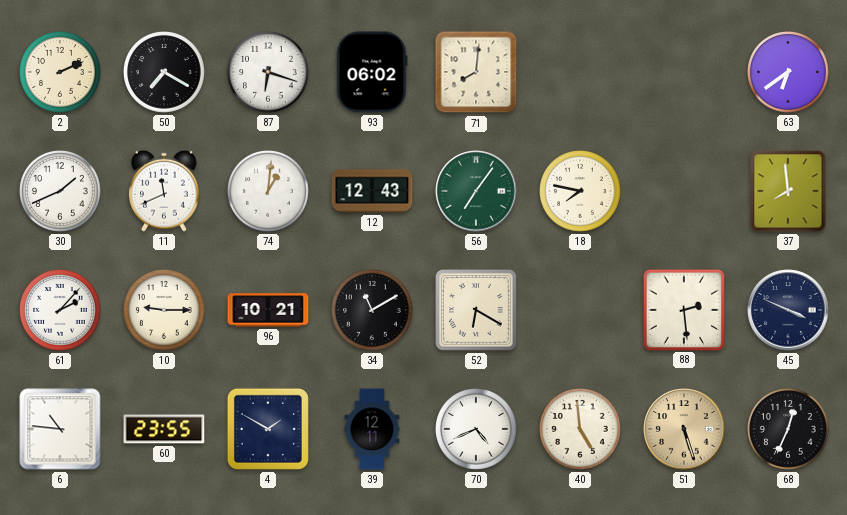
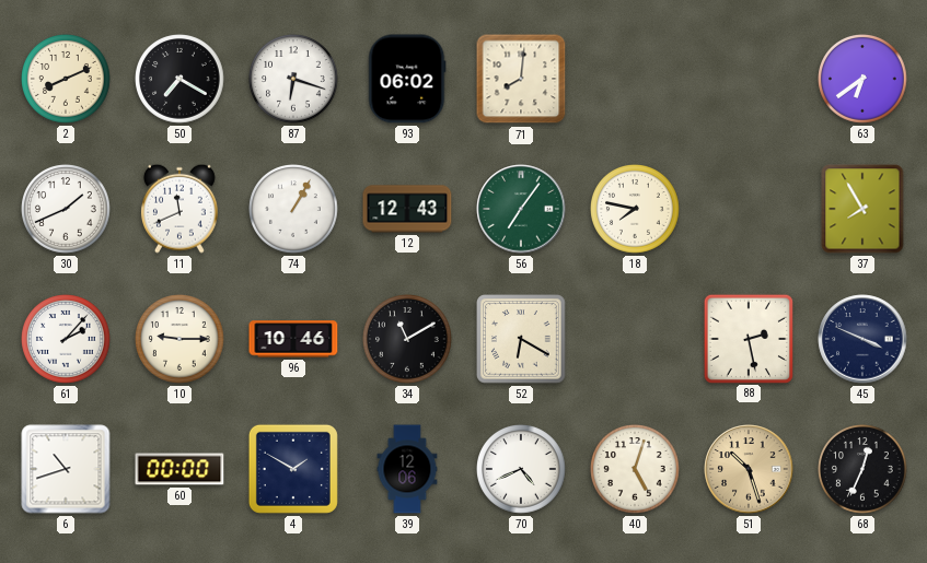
2: 2:11 -> 8:11 (67, 80)
74: 1:01 -> 1:05 (294, 210)
37: 7:59 -> 7:55 (862, 209)
96: 10:21 -> 10:46 (293, 339)
88: 2:29 -> 2:28 (748, 338)
6: 10:46 -> 10:42 (66, 469)
60: 23:55 -> 00:00 (179, 469)
39: 12:11 -> 12:06 (407, 469)
40: 4:59 -> 5:03 (636, 470)
51: 5:27 -> 10:27 (749, 469)
